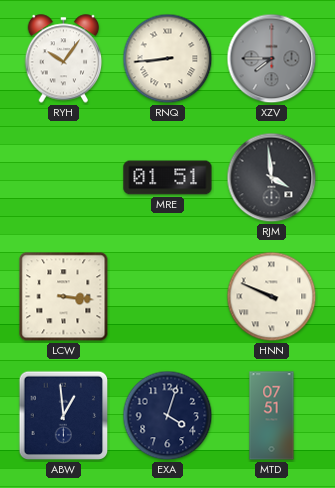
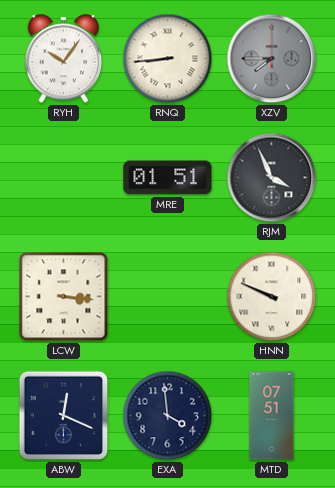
RJM: 3:59 -> 3:56 (272, 178)
ABW: 12:59 -> 12:19 (64, 416)
EXA: 4:03 -> 3:59 (168, 416)
